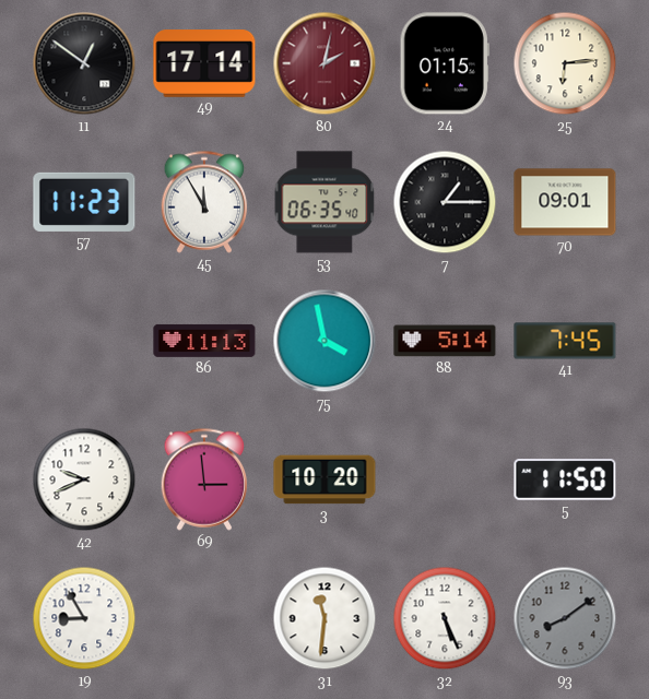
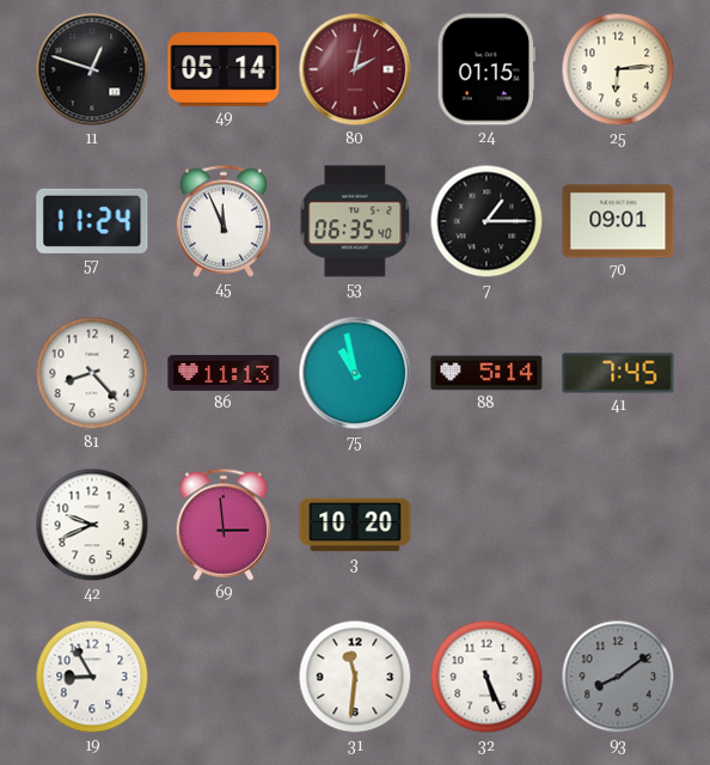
11: 12:51 -> 12:48 (92, 69)
49: 17:14 -> 05:14 (224, 69)
57: 11:23 -> 11:24 (92, 221)
45: 11:55 -> 11:56 (224, 221)
81: none -> 8:23 (92, 373)
75: 3:58 -> 10:58 (355, 373)
5: 11:50 -> none (565, 481)
